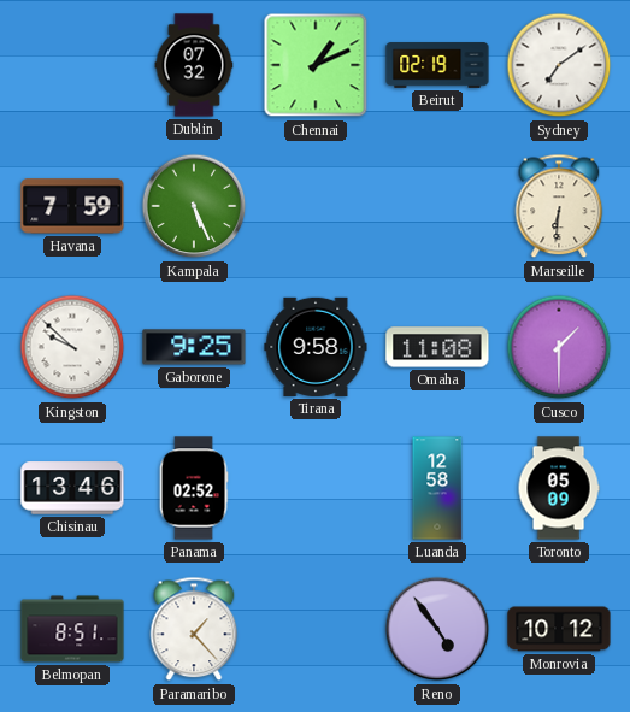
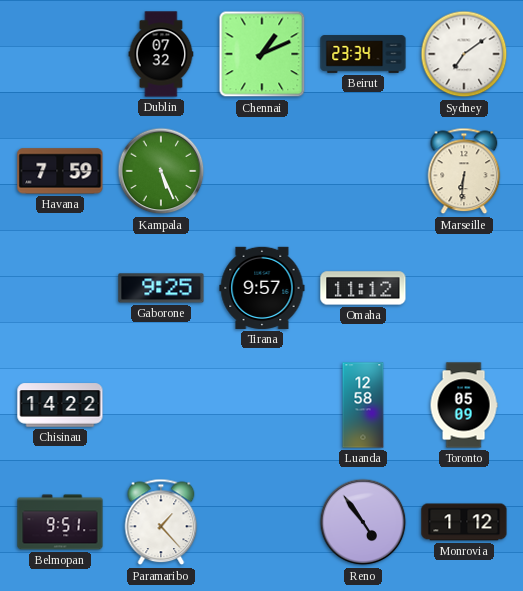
Beirut: 02:19 -> 23:34 (363, 54)
Kingston: 9:52 -> none (72, 347)
Tirana: 9:58 -> 9:57 (262, 288)
Omaha: 11:08 -> 11:12 (363, 288)
Cusco: 1:30 -> none (559, 347)
Chisinau: 13:46 -> 14:22 (60, 405)
Panama: 02:52 -> none (194, 488)
Belmopan: 8:51 -> 9:51 (60, 522)
Monrovia: 10:12 -> 1:12 (464, 522)
